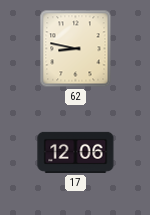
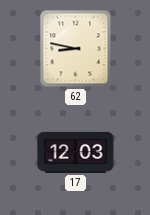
17: 12:06 -> 12:03 (76, 152)
